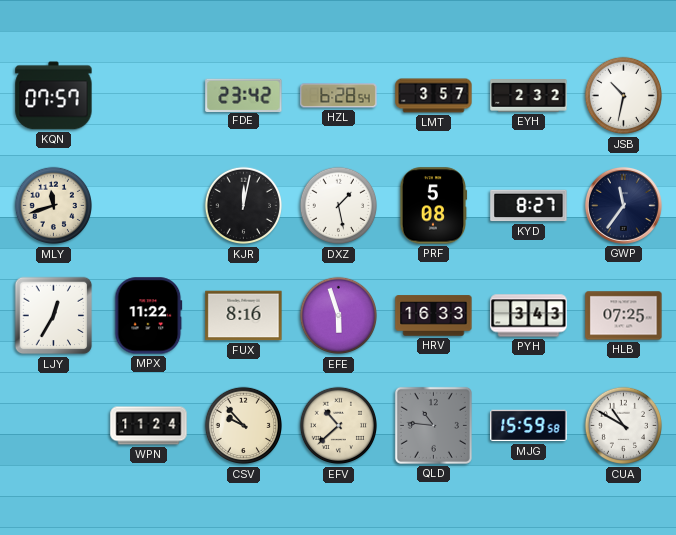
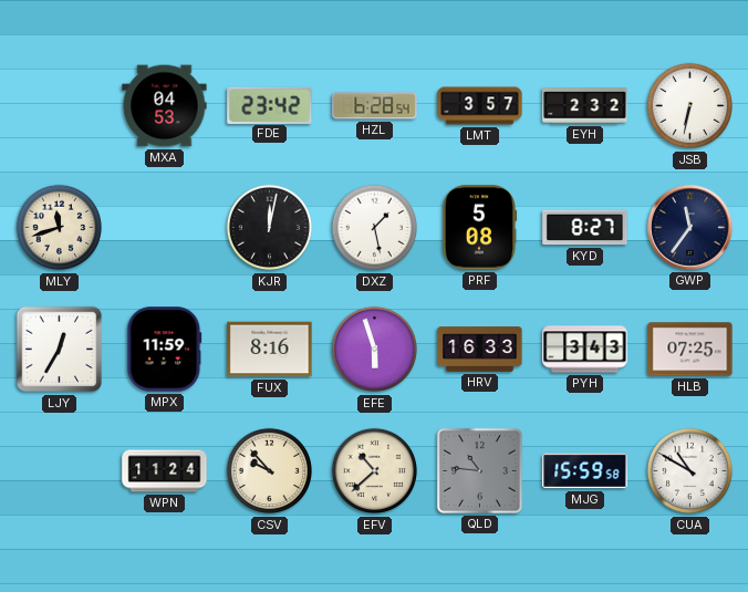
KQN: 07:57 -> none (54, 96)
MXA: none -> 04:53 (165, 106)
JSB: 10:32 -> 6:32 (690, 106)
MPX: 11:22 -> 11:59 (165, 350)
